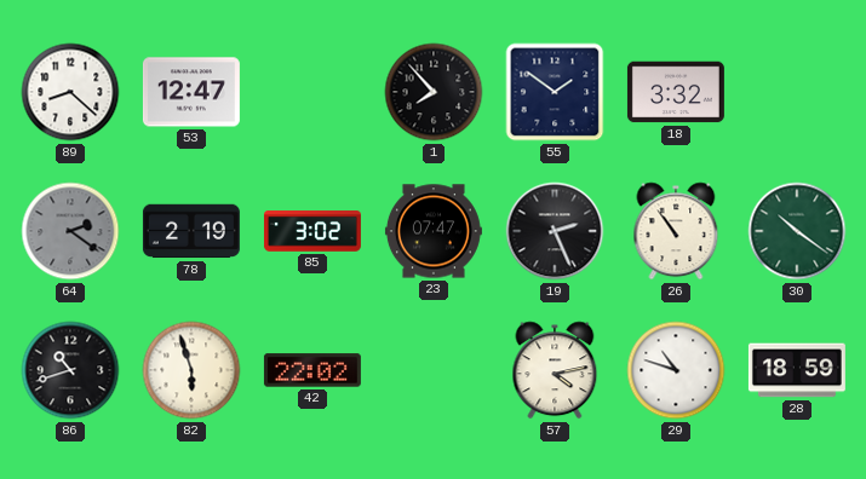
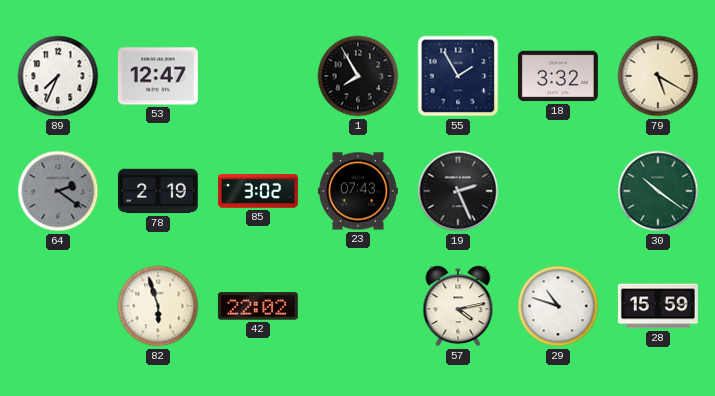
89: 8:22 -> 7:34 (58, 76)
1: 7:53 -> 7:55 (358, 76)
55: 1:51 -> 1:55 (458, 76)
79: none -> 5:20 (658, 76)
23: 07:47 -> 07:43 (358, 191)
26: 10:54 -> none (676, 231)
86: 10:42 -> none (70, 370)
28: 18:59 -> 15:59 (658, 306)
